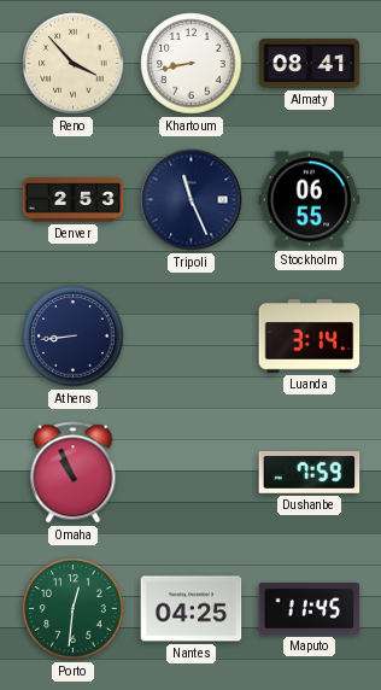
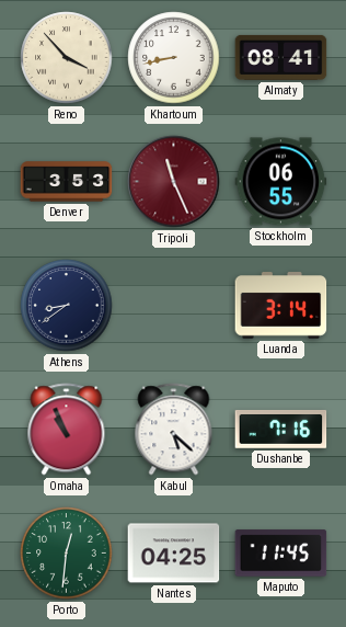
Denver: 2:53 -> 3:53 (67, 182)
Tripoli dial: navy -> burgundy (174, 182)
Athens: 8:44 -> 8:39 (67, 306)
Kabul: none -> 5:22 (174, 430)
Dushanbe: 7:59 -> 7:16 (281, 430)
